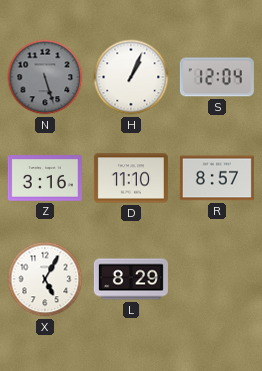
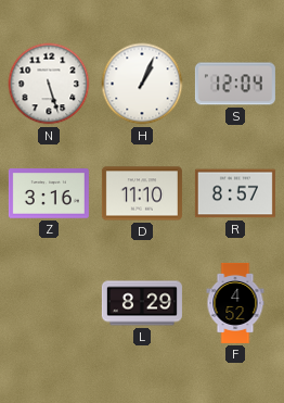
N dial: grey -> white (49, 84)
X: 5:05 -> none (45, 279)
F: none -> 4:52 (235, 303)
